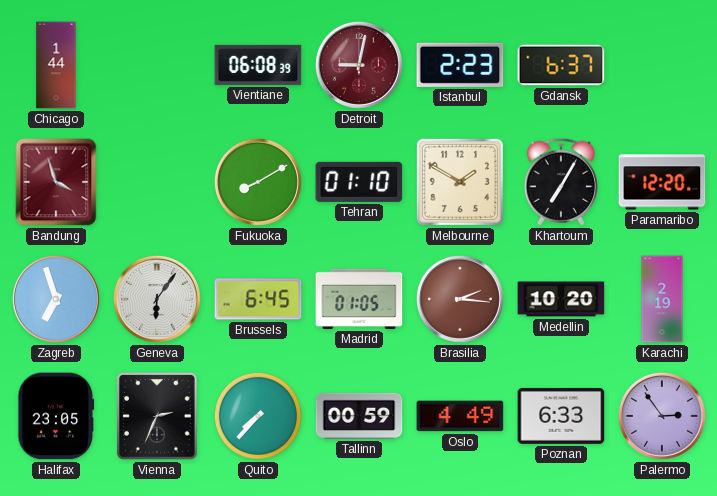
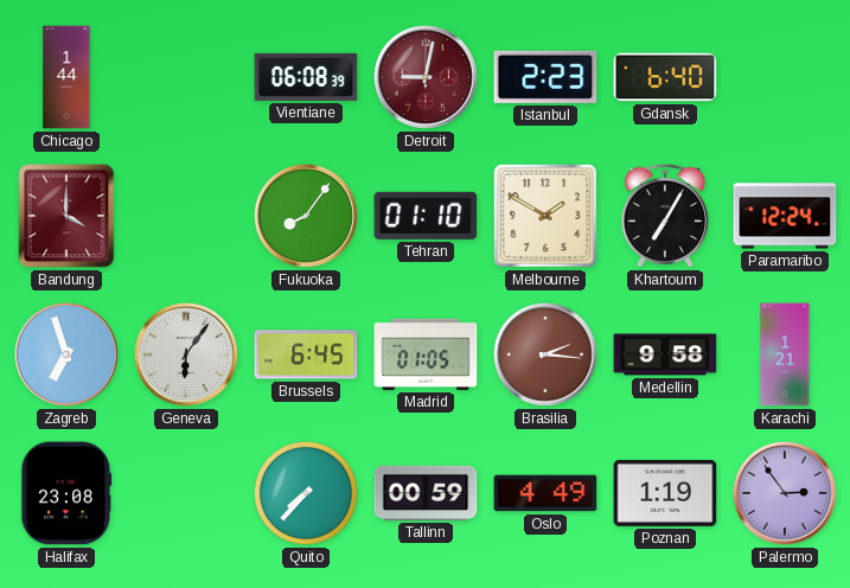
Gdansk: 6:37 -> 6:40 (665, 77)
Bandung: 3:57 -> 4:00 (66, 216)
Fukuoka: 8:10 -> 8:06 (306, 216)
Paramaribo: 12:20 -> 12:24 (785, 216)
Medellin: 10:20 -> 9:58 (665, 354)
Karachi: 2:19 -> 1:21 (785, 354)
Halifax: 23:05 -> 23:08 (66, 493)
Vienna: 2:34 -> none (158, 417)
Poznan: 6:33 -> 1:19 (665, 493)
